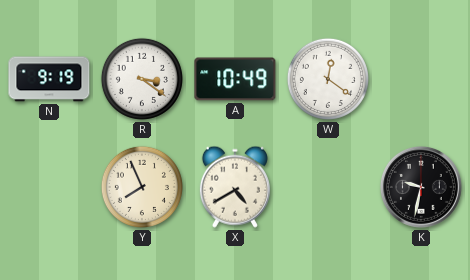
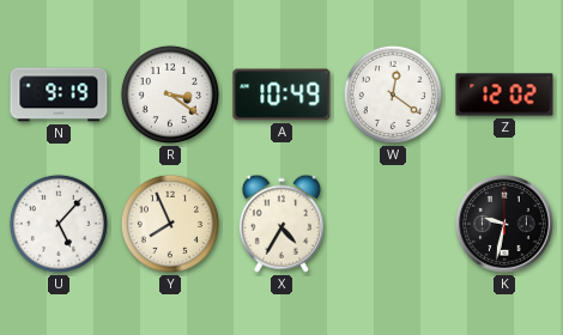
Z: none -> 12:02 (504, 95)
U: none -> 5:07 (59, 224)
X: 4:40 -> 4:35 (281, 224)
